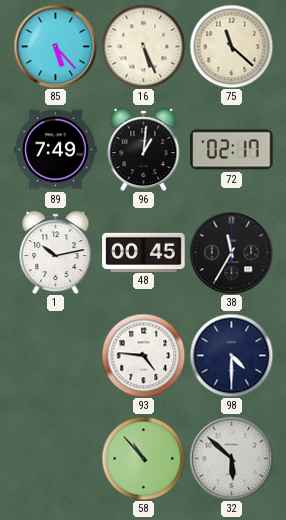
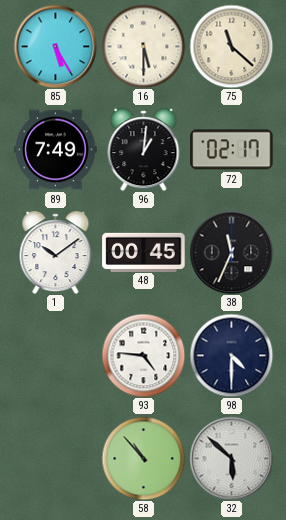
85: 5:23 -> 5:25 (55, 46)
16: 5:26 -> 5:30 (143, 46)
1: 10:13 -> 10:09 (56, 253)
38: 11:35 -> 11:34 (231, 252)
